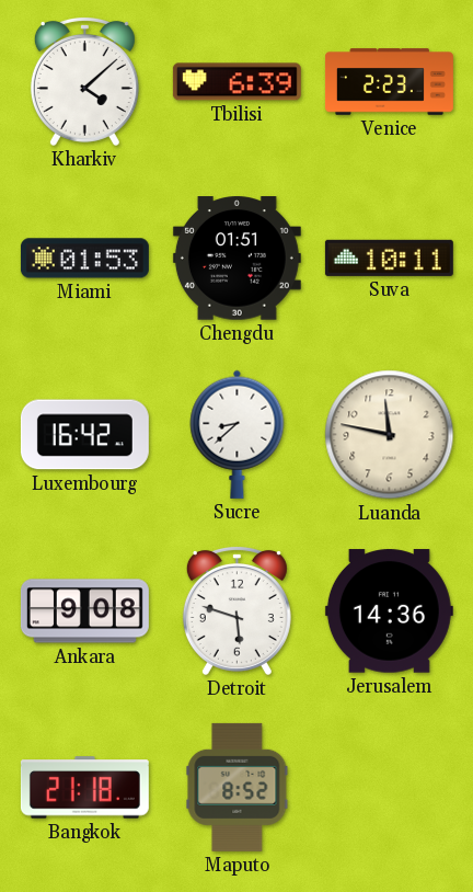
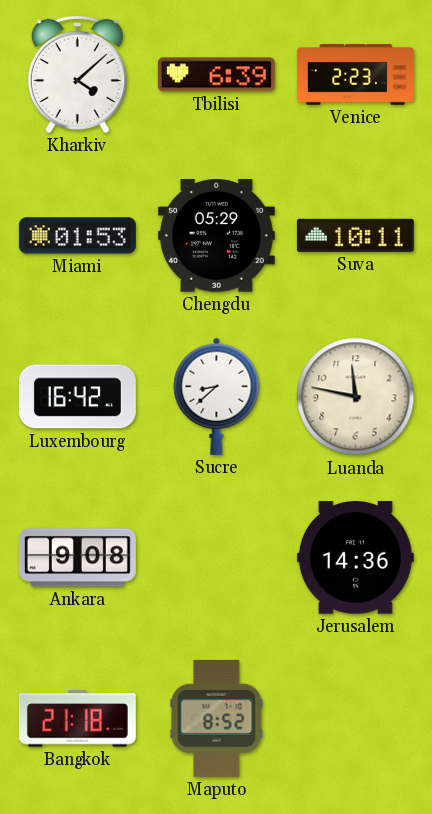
Chengdu: 01:51 -> 05:29 (216, 236)
Detroit: 5:48 -> none (236, 611)
